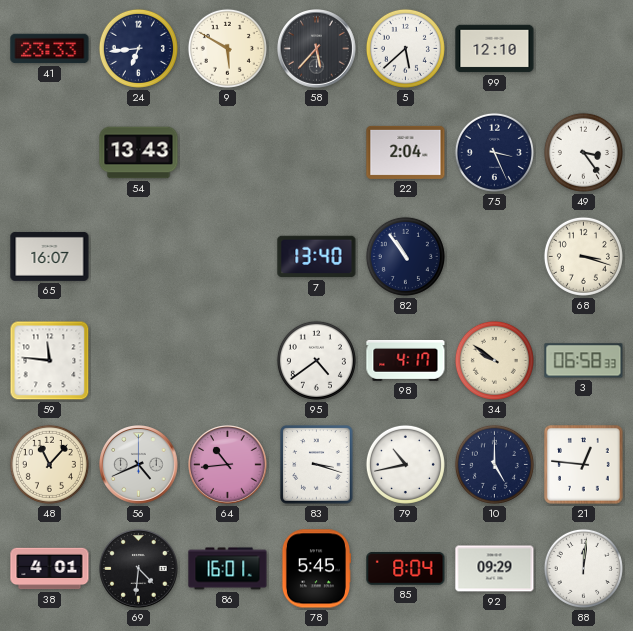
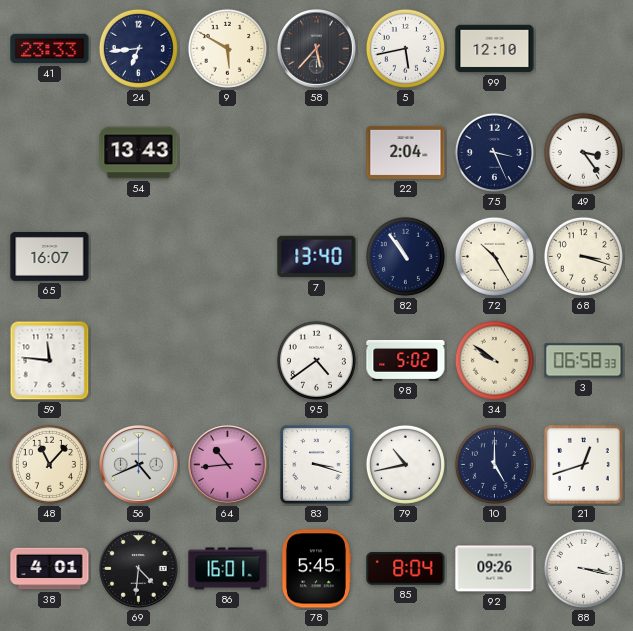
5: 5:38 -> 5:43 (405, 48)
72: none -> 10:25 (494, 256)
98: 4:17 -> 5:02 (406, 360)
21: 12:46 -> 12:42 (584, 465)
92: 09:29 -> 09:26 (495, 569)
88: 12:01 -> 3:17 (583, 568)
